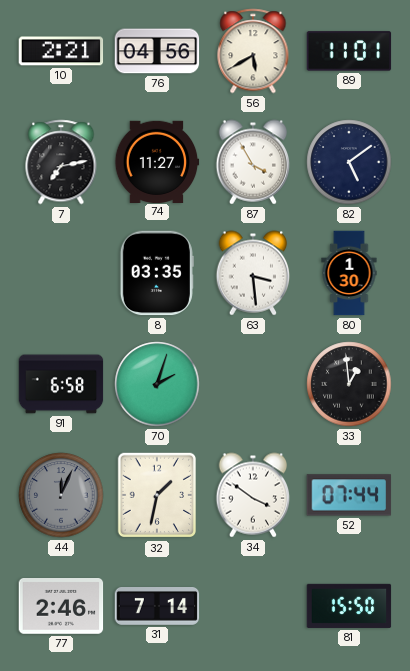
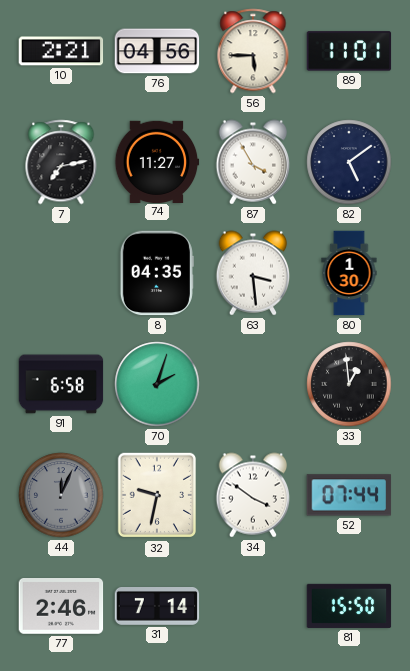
56: 5:40 -> 5:45 (253, 51)
8: 03:35 -> 04:35 (157, 273)
32: 1:32 -> 9:32 (156, 495)
